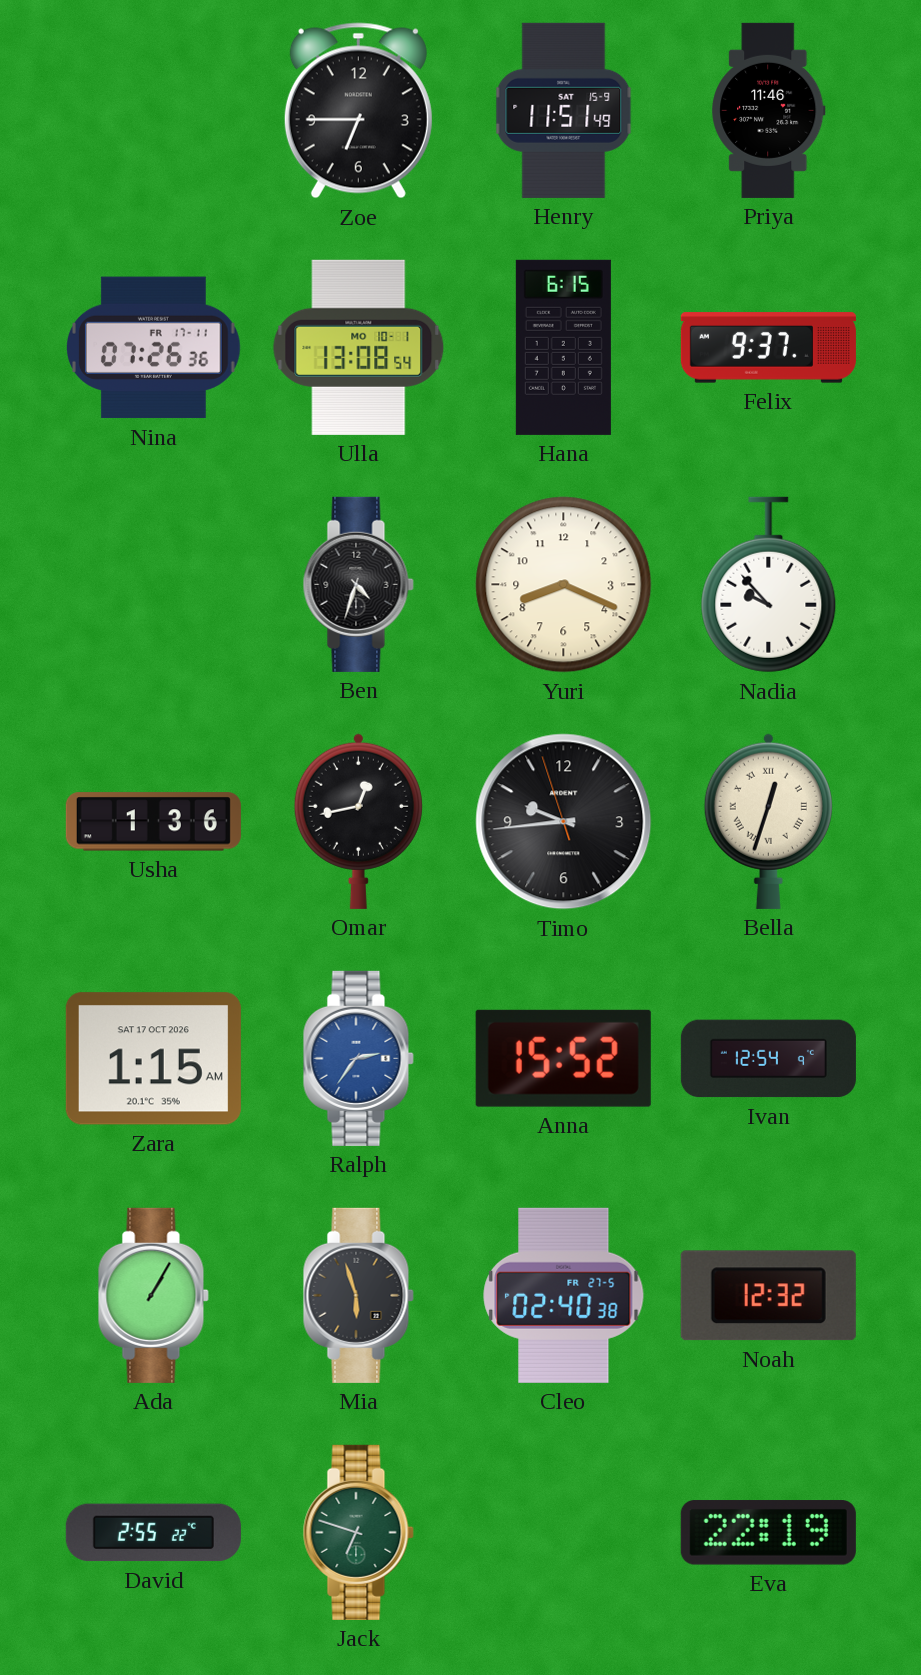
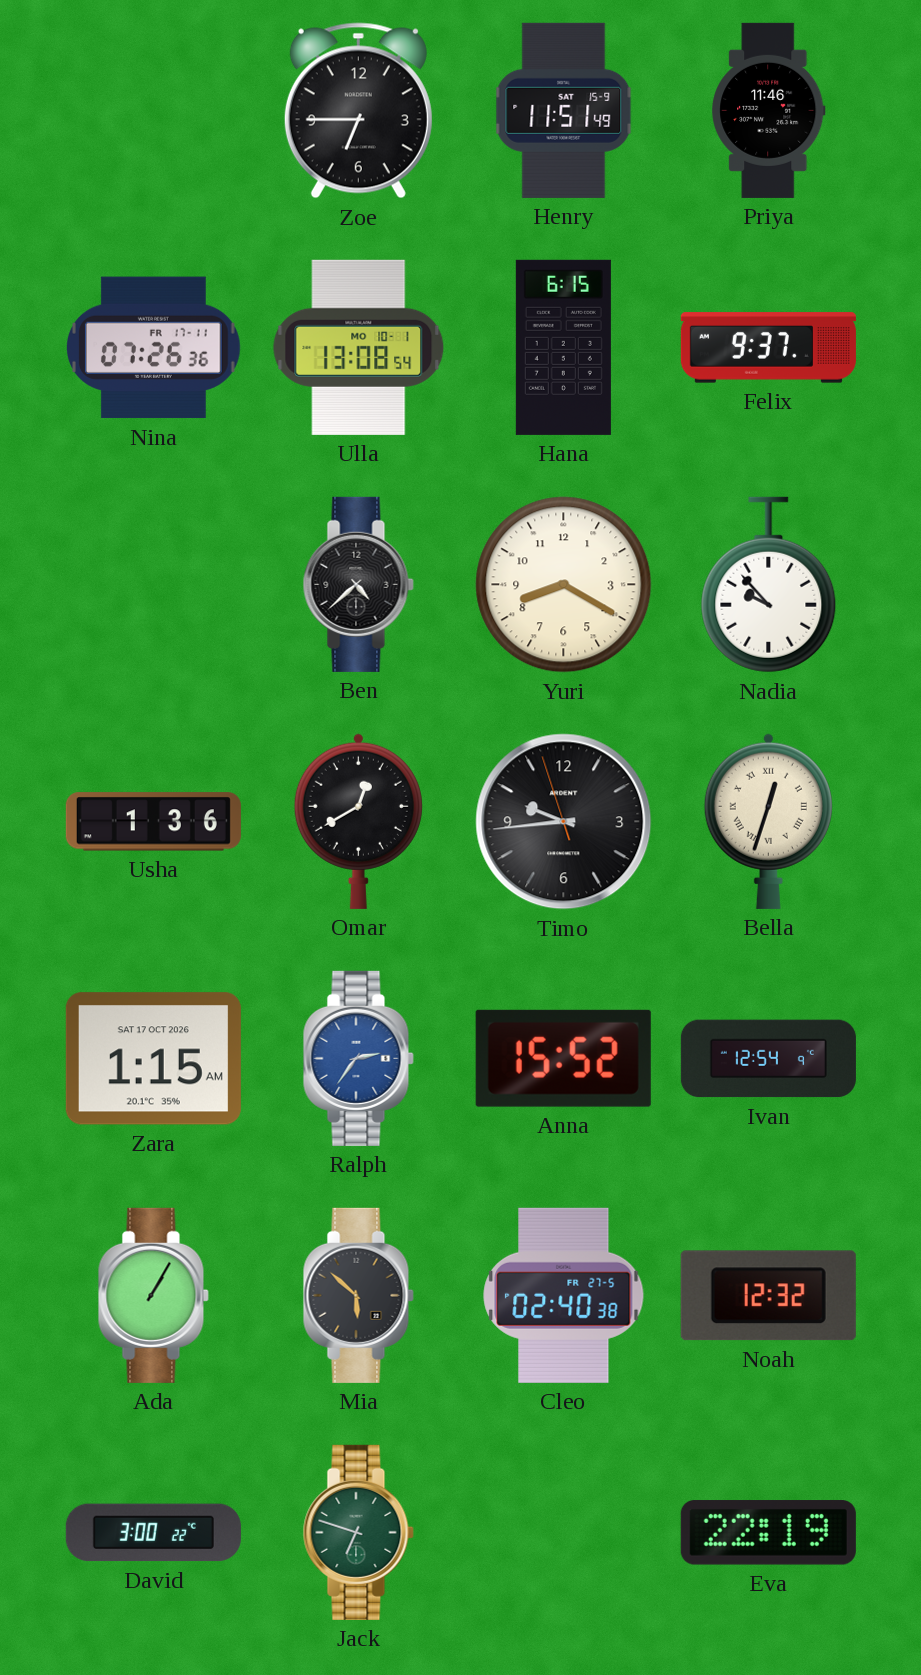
Ben: 4:33 -> 4:38 (358, 584)
Yuri: 8:19 -> 8:20 (564, 585)
Omar: 12:43 -> 12:40 (358, 821)
Mia: 5:57 -> 5:52 (358, 1295)
David: 2:55 -> 3:00 (153, 1533)
